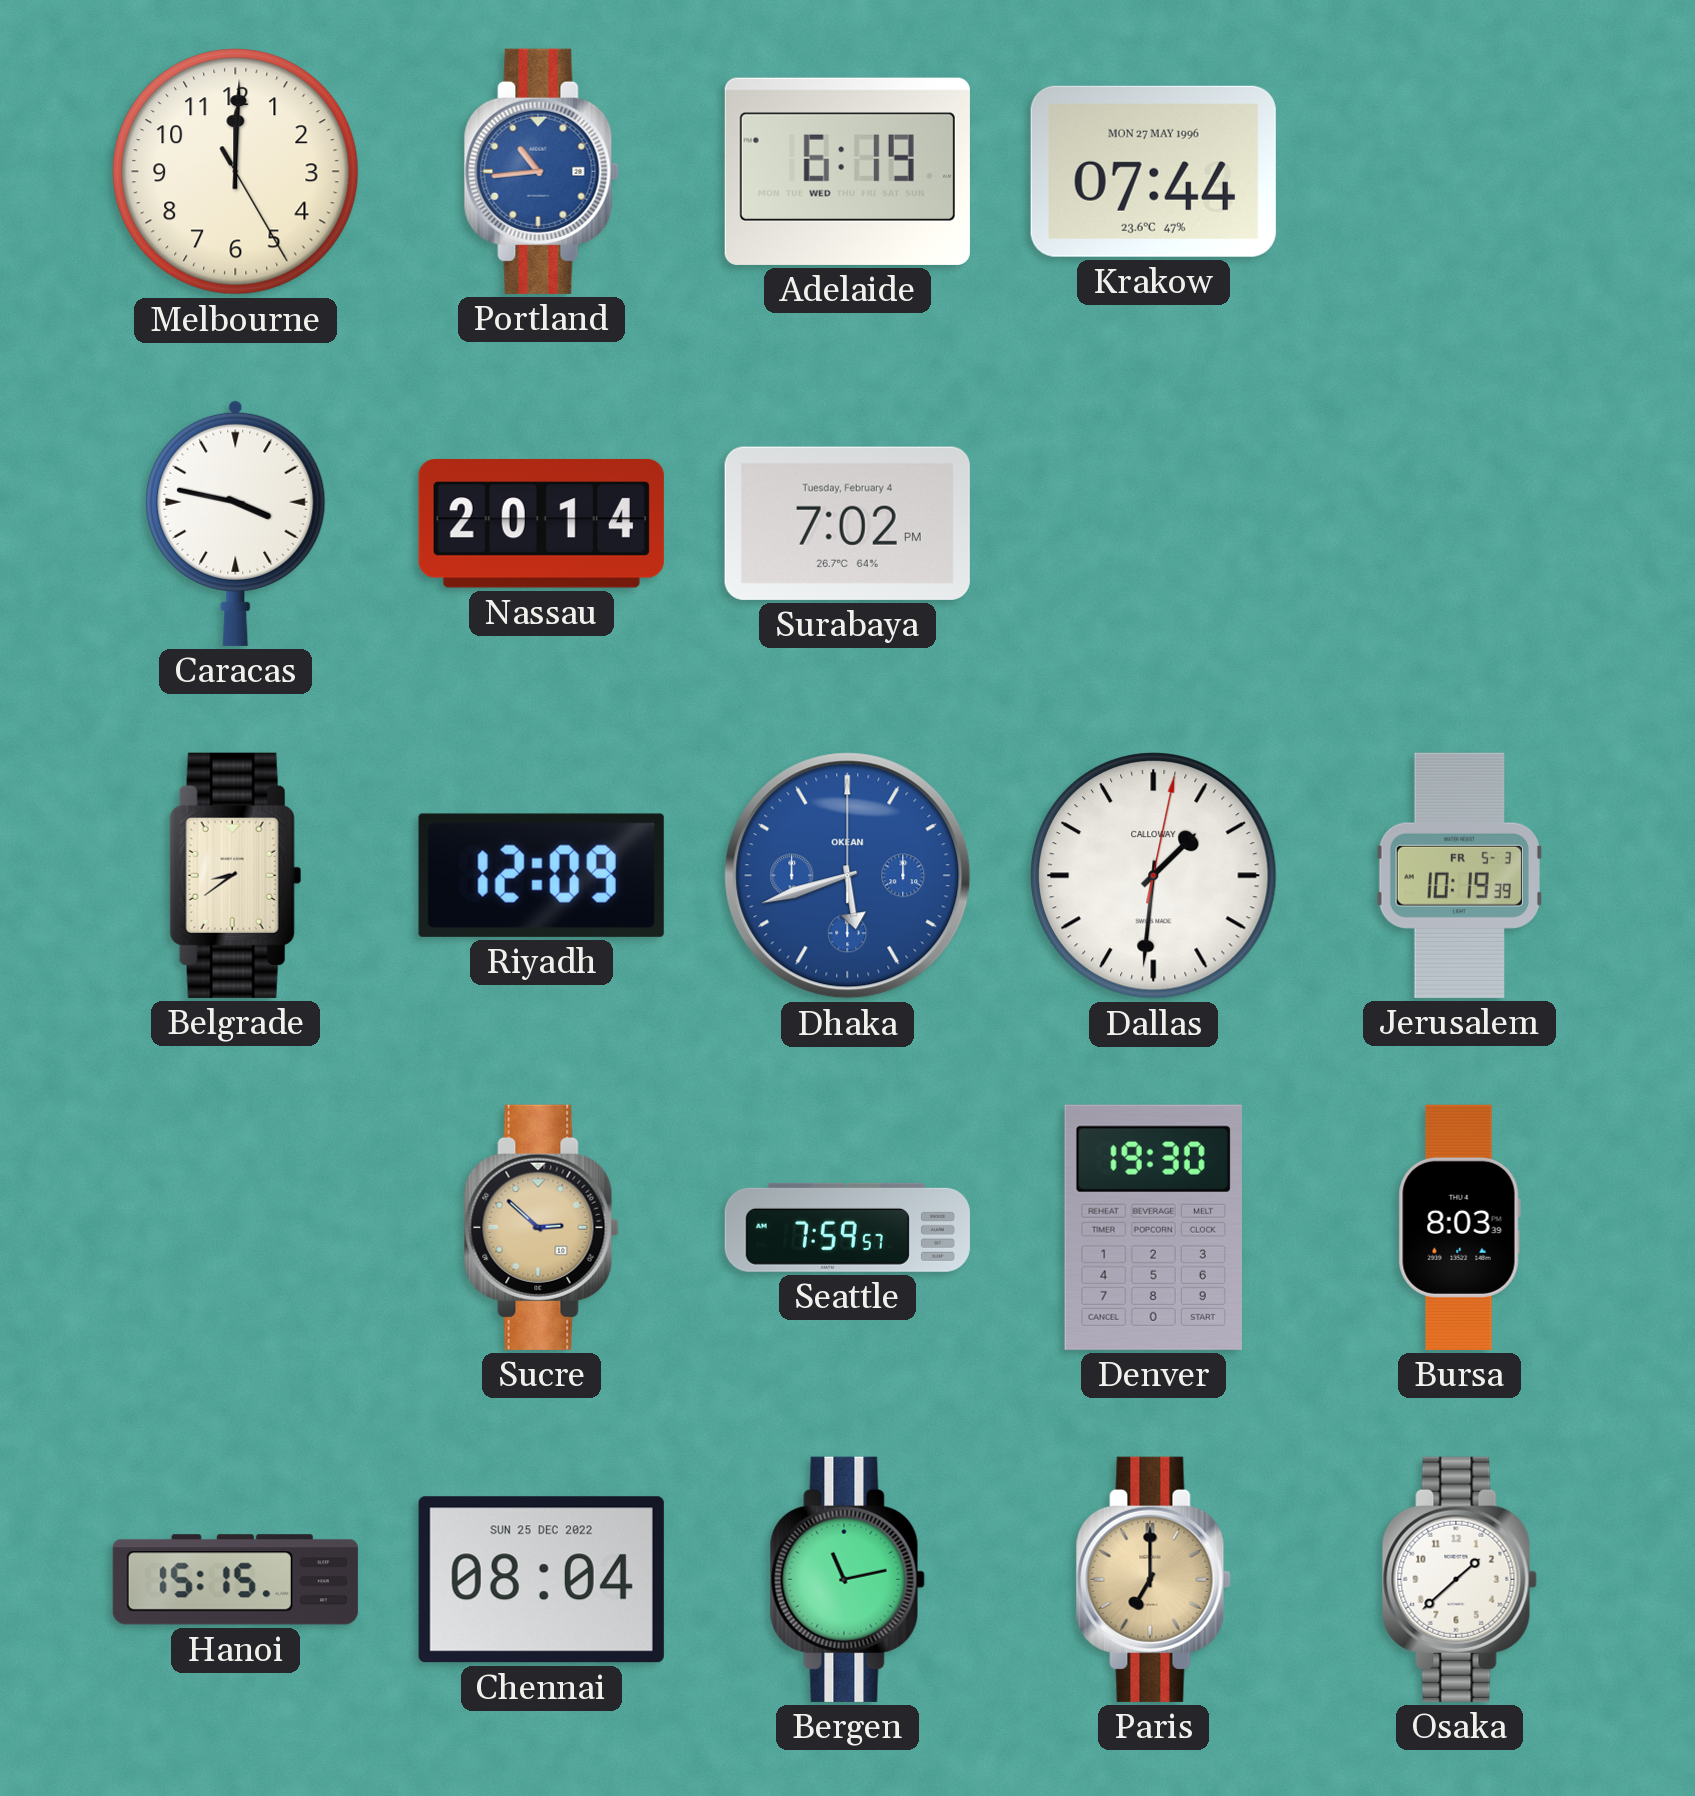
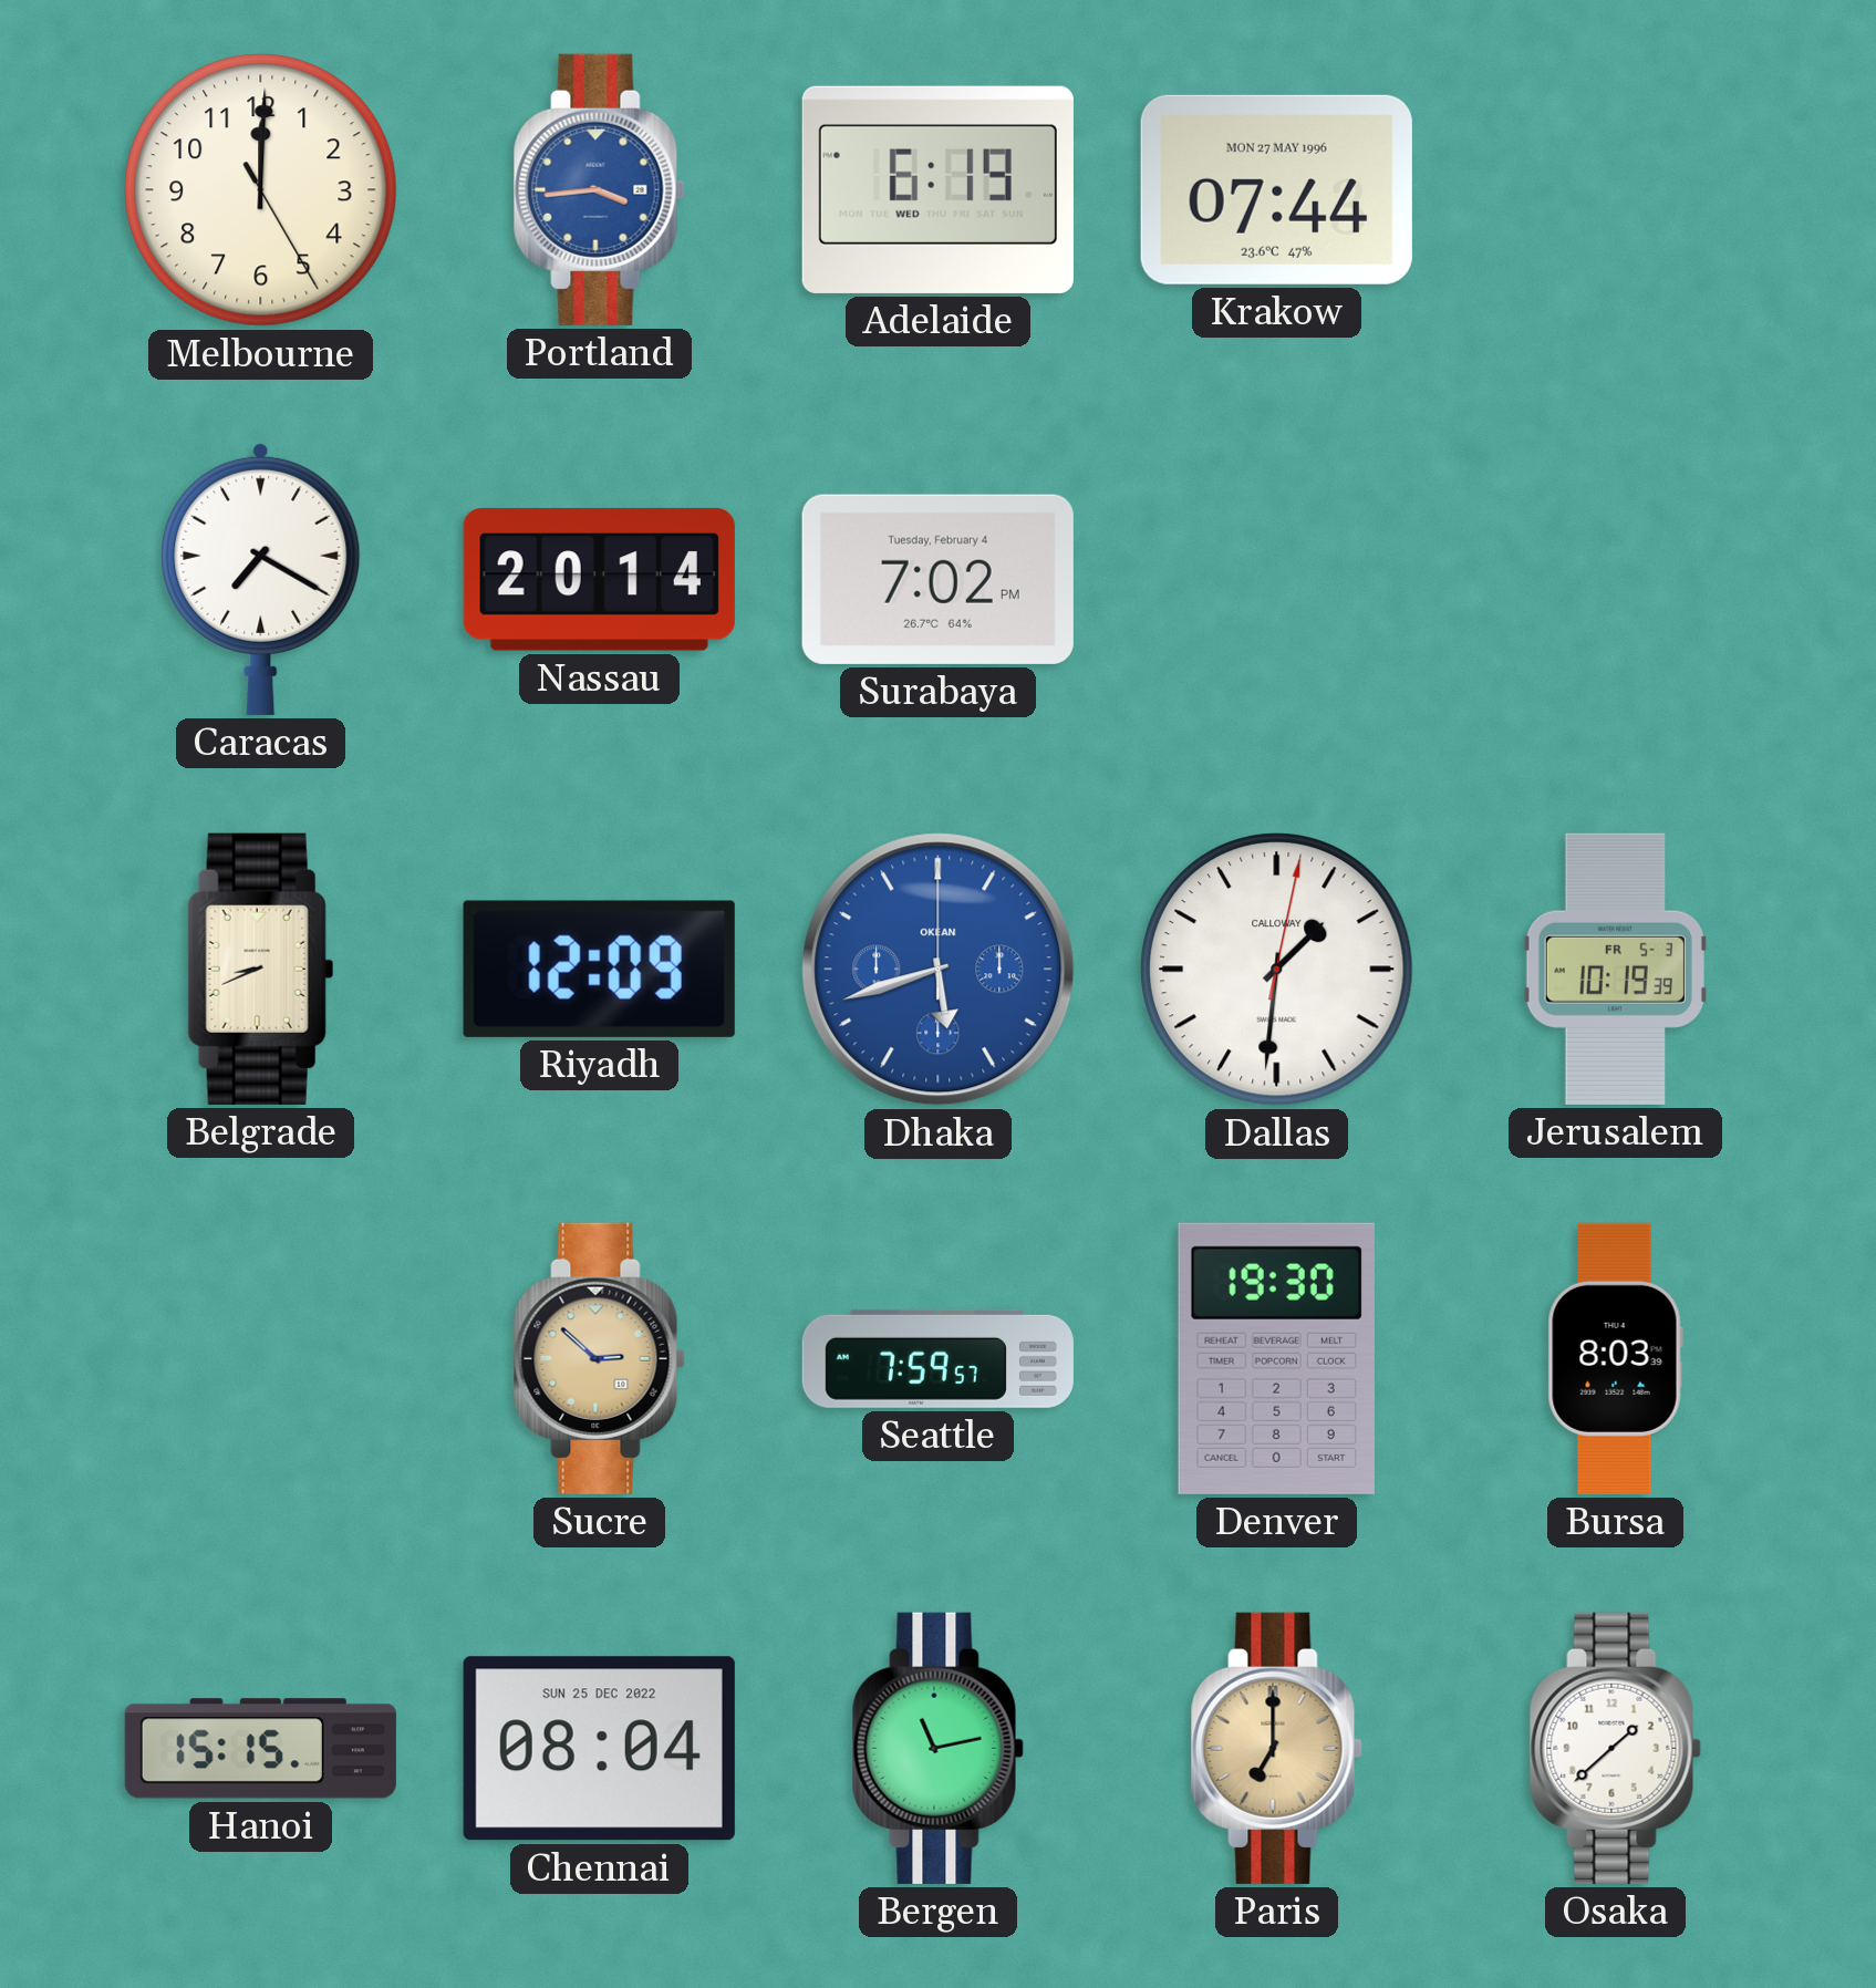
Portland: 10:44 -> 3:44 (599, 189)
Caracas: 3:47 -> 7:20 (261, 579)
Belgrade: 8:39 -> 8:41 (260, 969)
